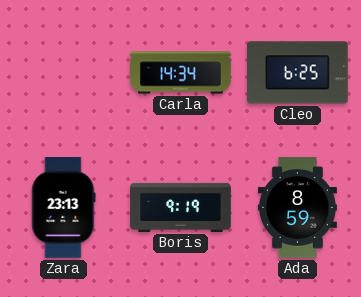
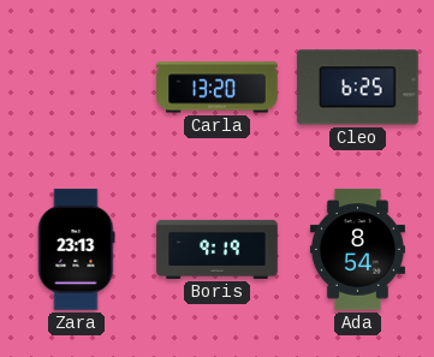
Carla: 14:34 -> 13:20 (218, 88)
Ada: 8:59 -> 8:54 (357, 250)
